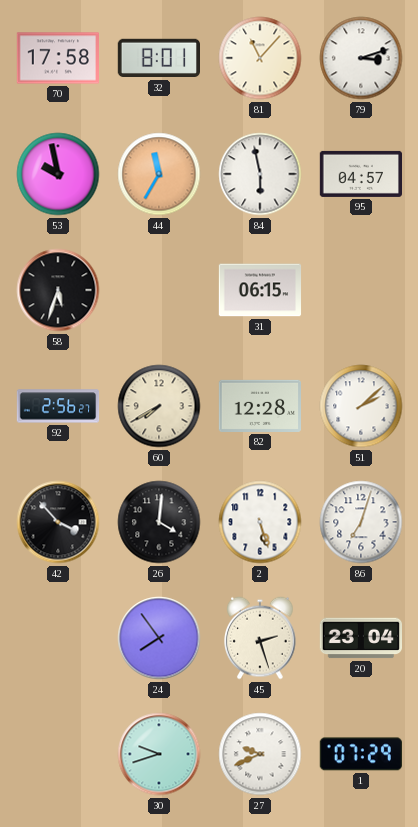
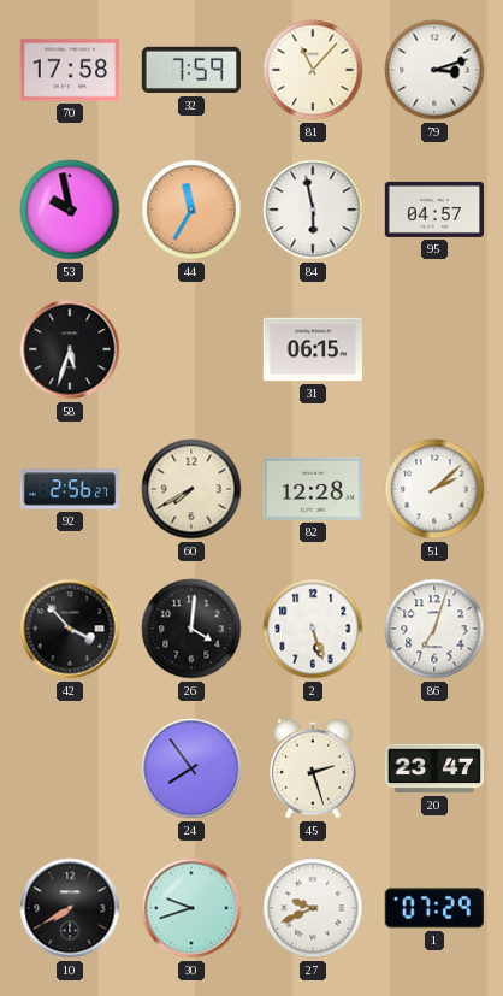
32: 8:01 -> 7:59 (190, 70)
20: 23:04 -> 23:47 (433, 768)
10: none -> 7:40 (70, 908)
